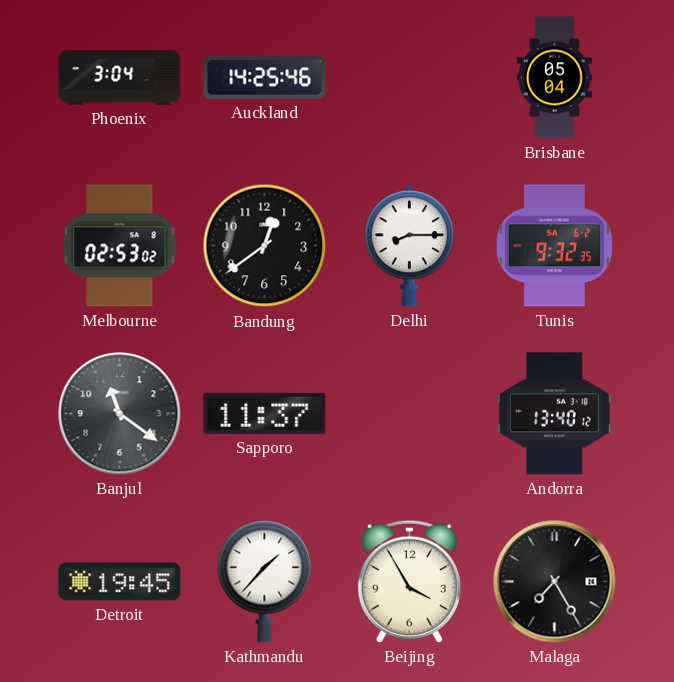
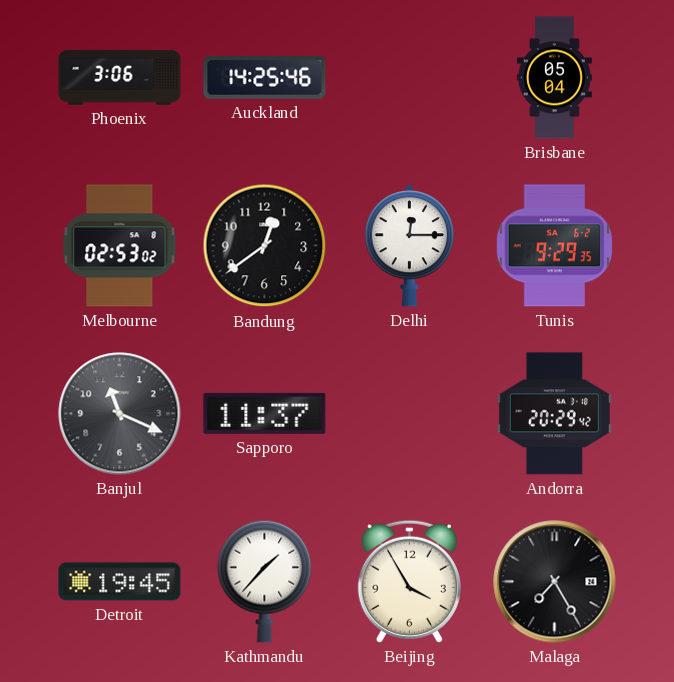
Phoenix: 3:04 -> 3:06 (120, 78)
Delhi: 8:15 -> 12:15 (410, 245)
Tunis: 9:32 -> 9:29 (554, 246)
Banjul: 11:21 -> 11:19 (120, 414)
Andorra: 13:40 -> 20:29 (554, 414)
